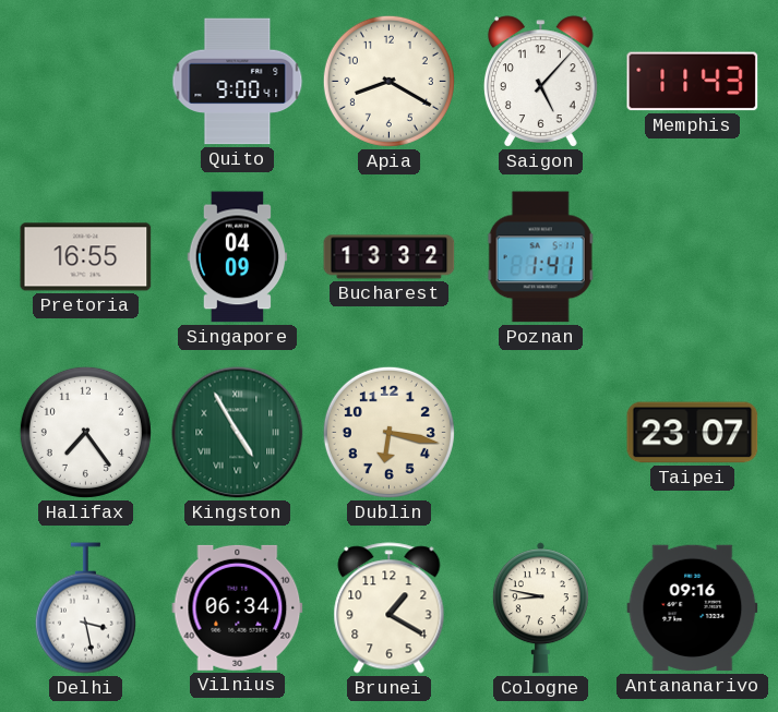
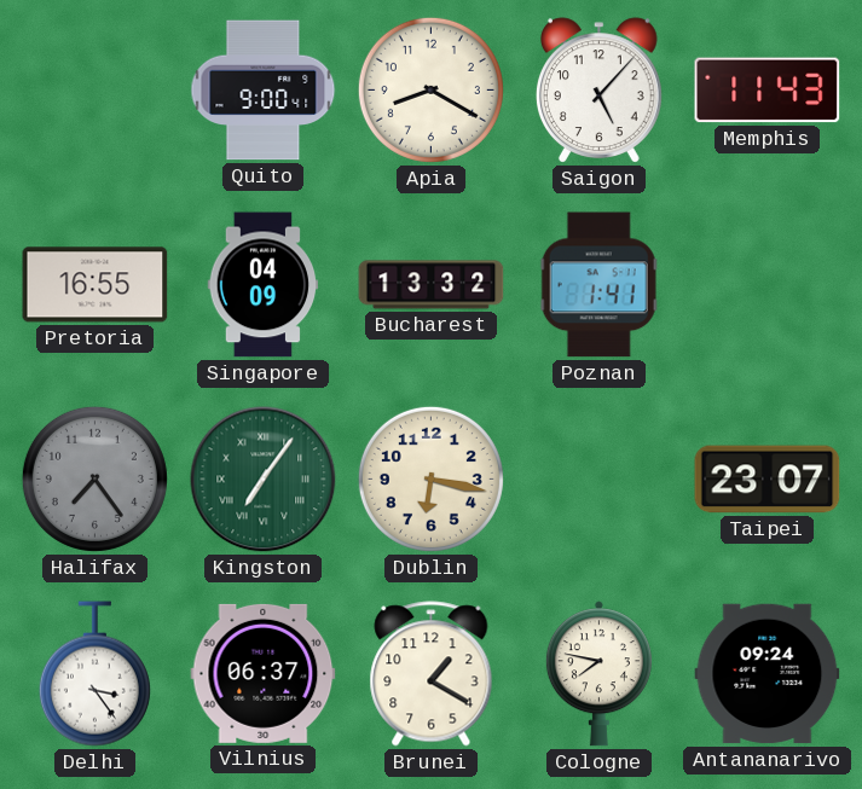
Halifax dial: white -> grey (94, 478)
Kingston: 4:55 -> 7:06 (264, 480)
Delhi: 3:28 -> 3:24 (94, 674)
Vilnius: 06:34 -> 06:37 (264, 673)
Cologne: 8:47 -> 7:47 (598, 674)
Antananarivo: 09:16 -> 09:24 (768, 674)
